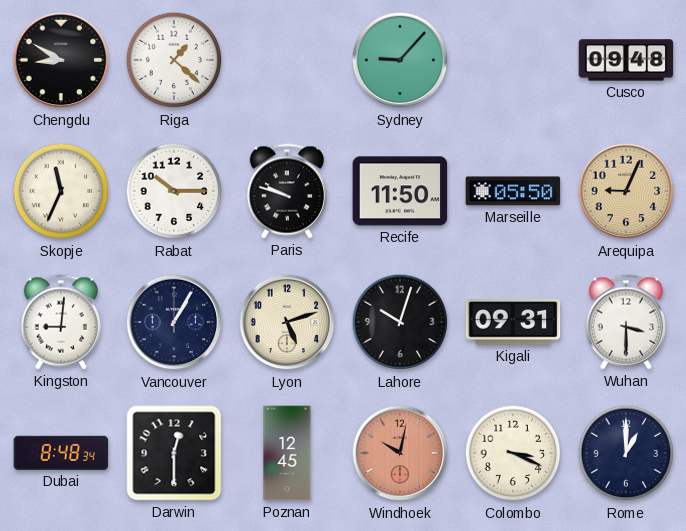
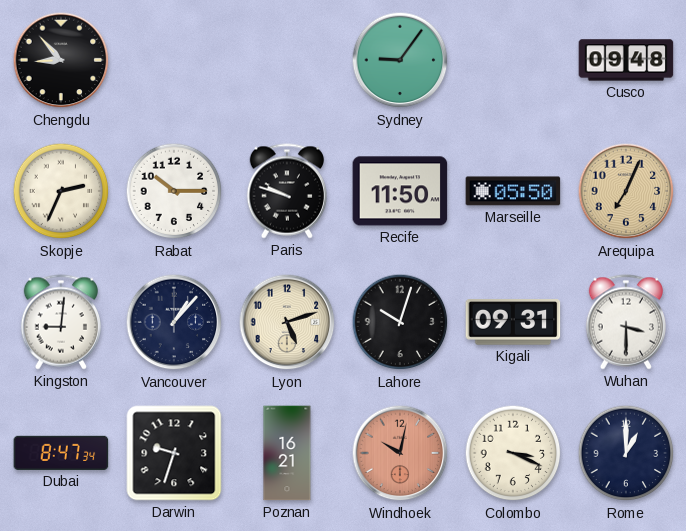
Chengdu: 8:50 -> 8:53 (61, 60)
Riga: 1:22 -> none (174, 60)
Sydney: 9:07 -> 9:06 (400, 60)
Skopje: 11:34 -> 2:34 (61, 191)
Arequipa: 9:04 -> 7:04 (626, 191)
Vancouver: 1:05 -> 1:07 (174, 322)
Dubai: 8:48 -> 8:47 (61, 453)
Darwin: 12:30 -> 9:33 (174, 453)
Poznan: 12:45 -> 16:21 (287, 453)
